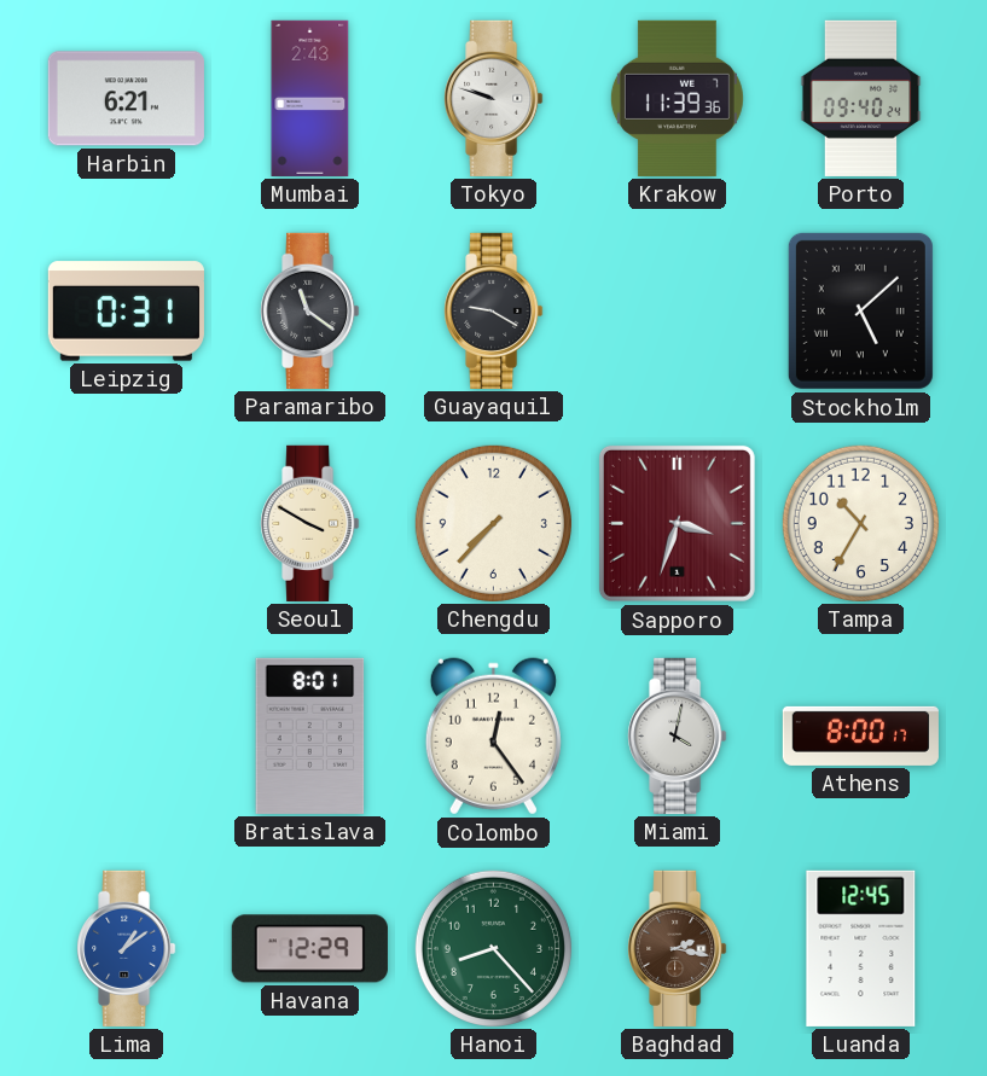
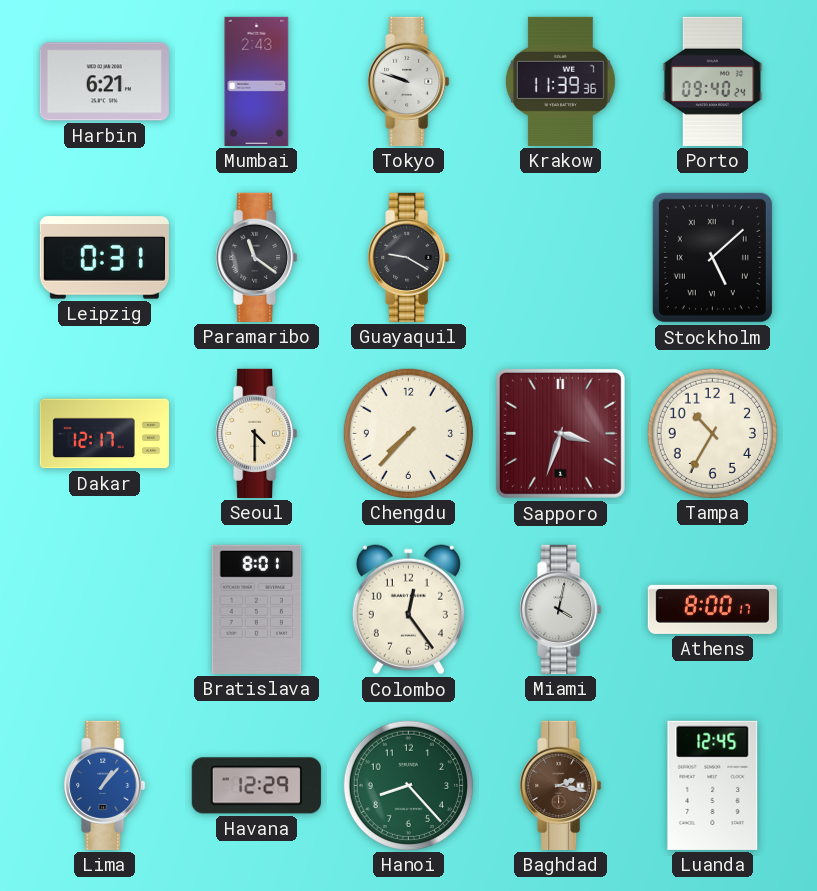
Dakar: none -> 12:17 (104, 434)
Seoul: 3:50 -> 4:30 (257, 433)
Lima: 1:09 -> 1:07 (105, 785)
